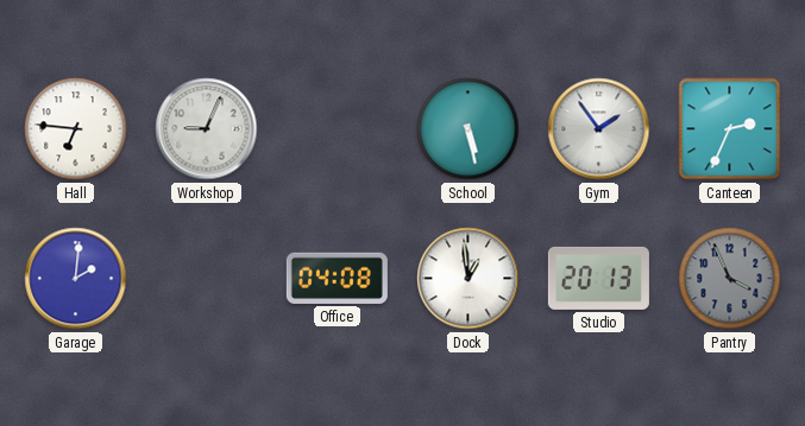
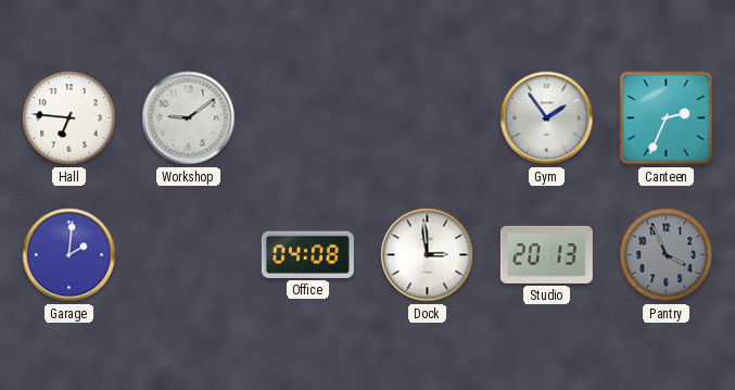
Workshop: 9:04 -> 9:09 (189, 118)
School: 5:28 -> none (468, 129)
Dock: 12:59 -> 2:59 (428, 255)
